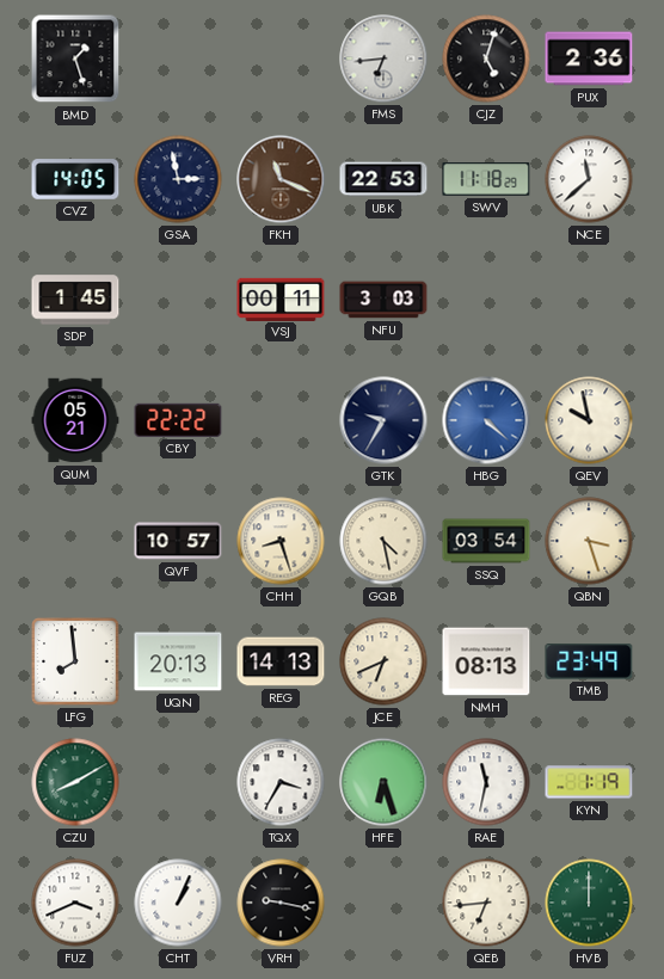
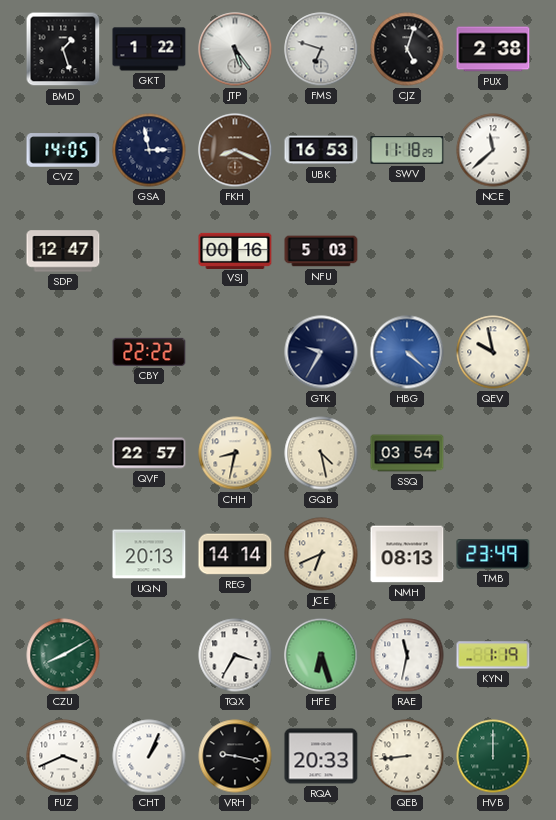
GKT: none -> 1:22 (149, 49)
JTP: none -> 5:24 (235, 49)
FMS: 6:44 -> 6:48 (321, 49)
PUX: 2:36 -> 2:38 (493, 49)
FKH: 11:19 -> 8:19 (235, 150)
UBK: 22:53 -> 16:53 (321, 150)
SDP: 1:45 -> 12:47 (63, 251)
VSJ: 00:11 -> 00:16 (235, 250)
NFU: 3:03 -> 5:03 (321, 251)
QUM: 05:21 -> none (75, 420)
QVF: 10:57 -> 22:57 (149, 453)
CHH: 8:27 -> 8:32 (235, 453)
QBN: 3:27 -> none (589, 541)
LFG: 7:59 -> none (75, 661)
REG: 14:13 -> 14:14 (235, 554)
RQA: none -> 20:33 (321, 756)
QEB: 6:44 -> 8:44 (407, 756)
